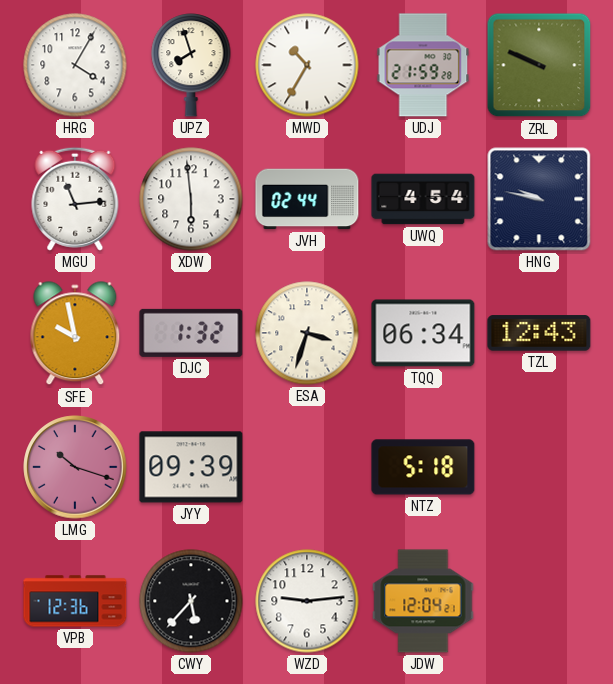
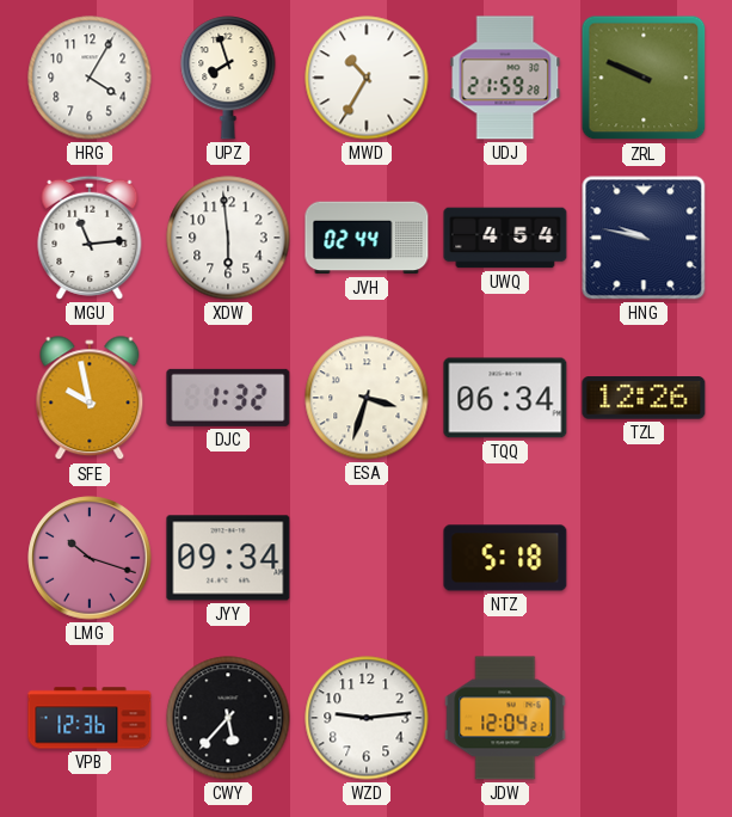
TZL: 12:43 -> 12:26 (644, 398)
JYY: 09:39 -> 09:34 (228, 558)
